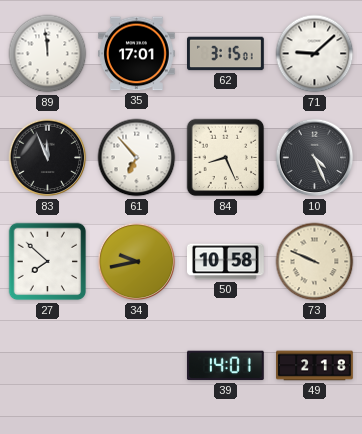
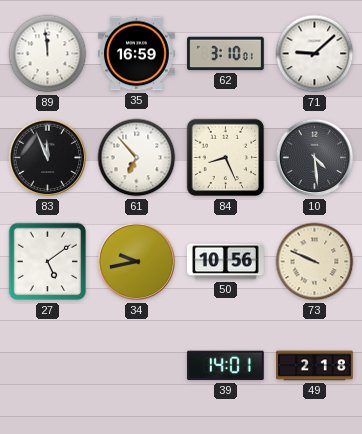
35: 17:01 -> 16:59 (137, 54)
62: 3:15 -> 3:10 (226, 54)
10: 4:26 -> 4:29 (315, 158)
27: 7:52 -> 5:09 (48, 262)
50: 10:58 -> 10:56 (226, 262)
